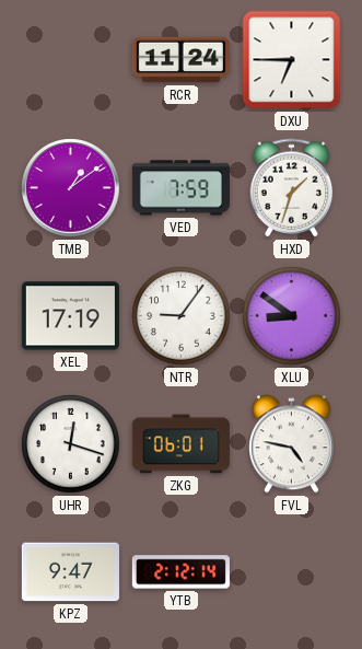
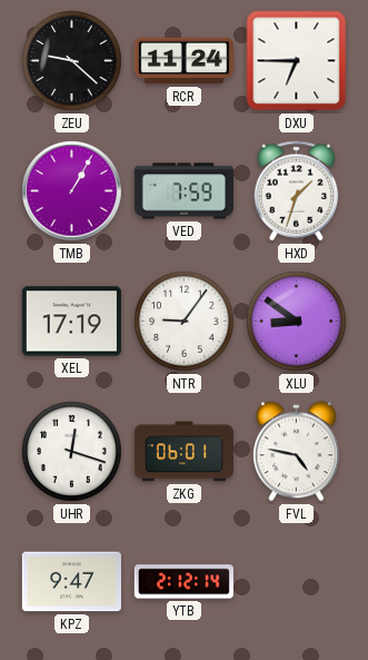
ZEU: none -> 9:22 (72, 61)
TMB: 1:09 -> 1:05 (72, 191)
